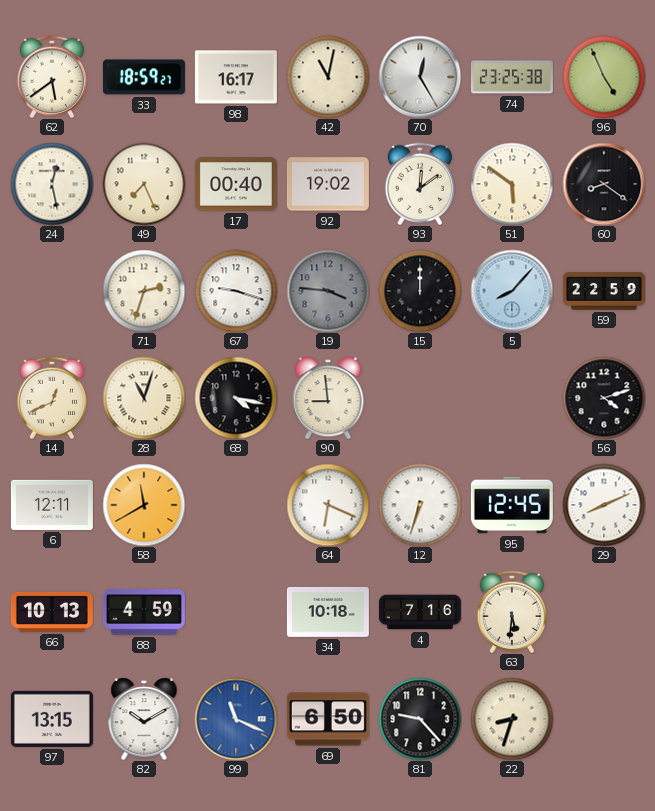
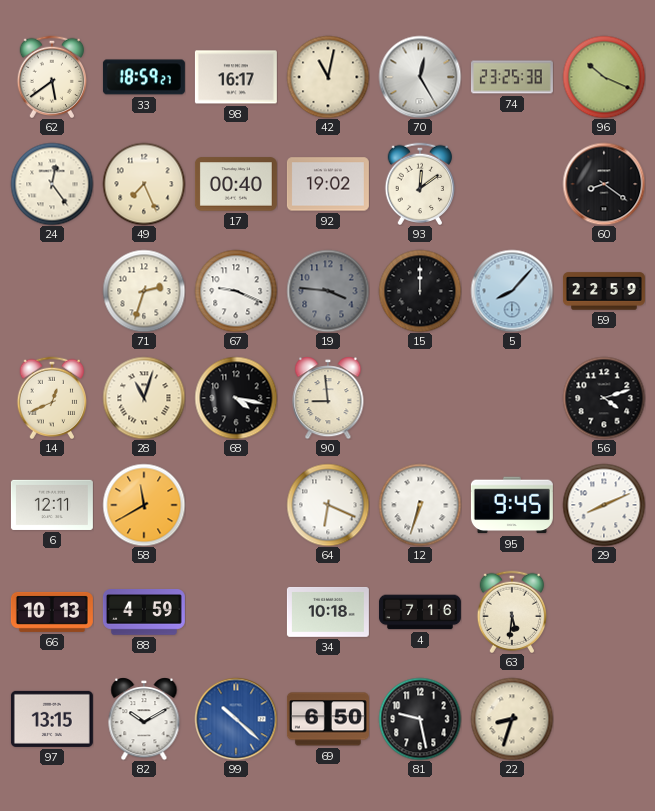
96: 4:56 -> 10:19 (604, 77)
24: 12:28 -> 12:24 (52, 184)
51: 5:51 -> none (512, 184)
67: 9:18 -> 9:19 (236, 291)
95: 12:45 -> 9:45 (512, 505)
99: 11:19 -> 10:22 (236, 719)
81: 9:23 -> 9:28 (420, 719)
